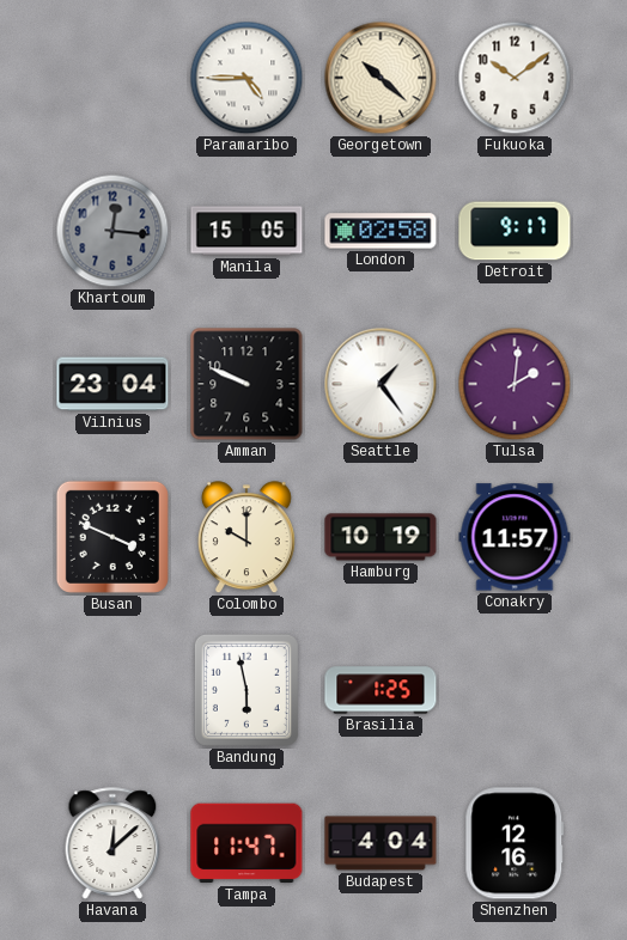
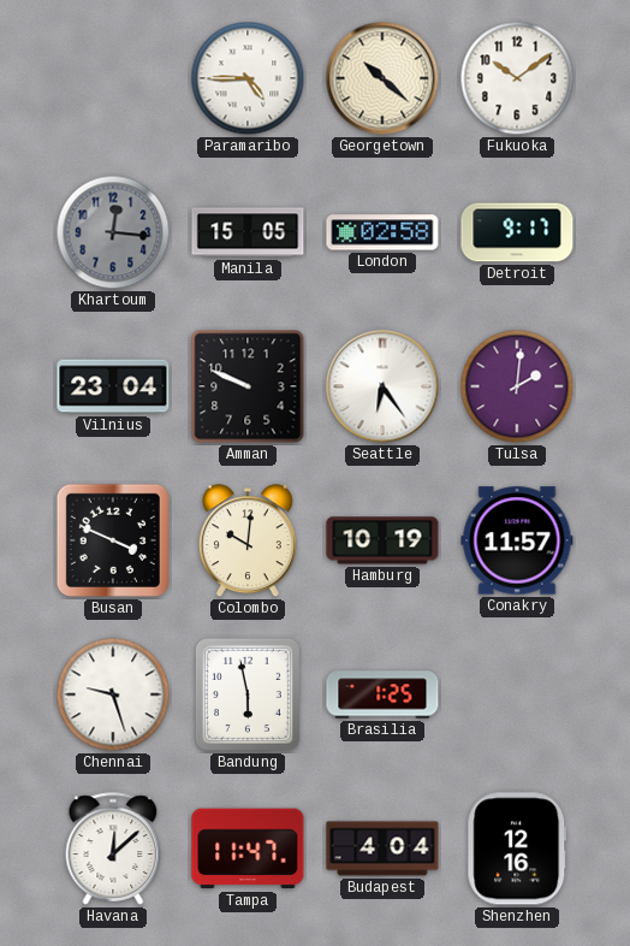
Seattle: 1:24 -> 6:24 (382, 386)
Colombo: 10:00 -> 10:01 (248, 542)
Chennai: none -> 9:27 (113, 694)
